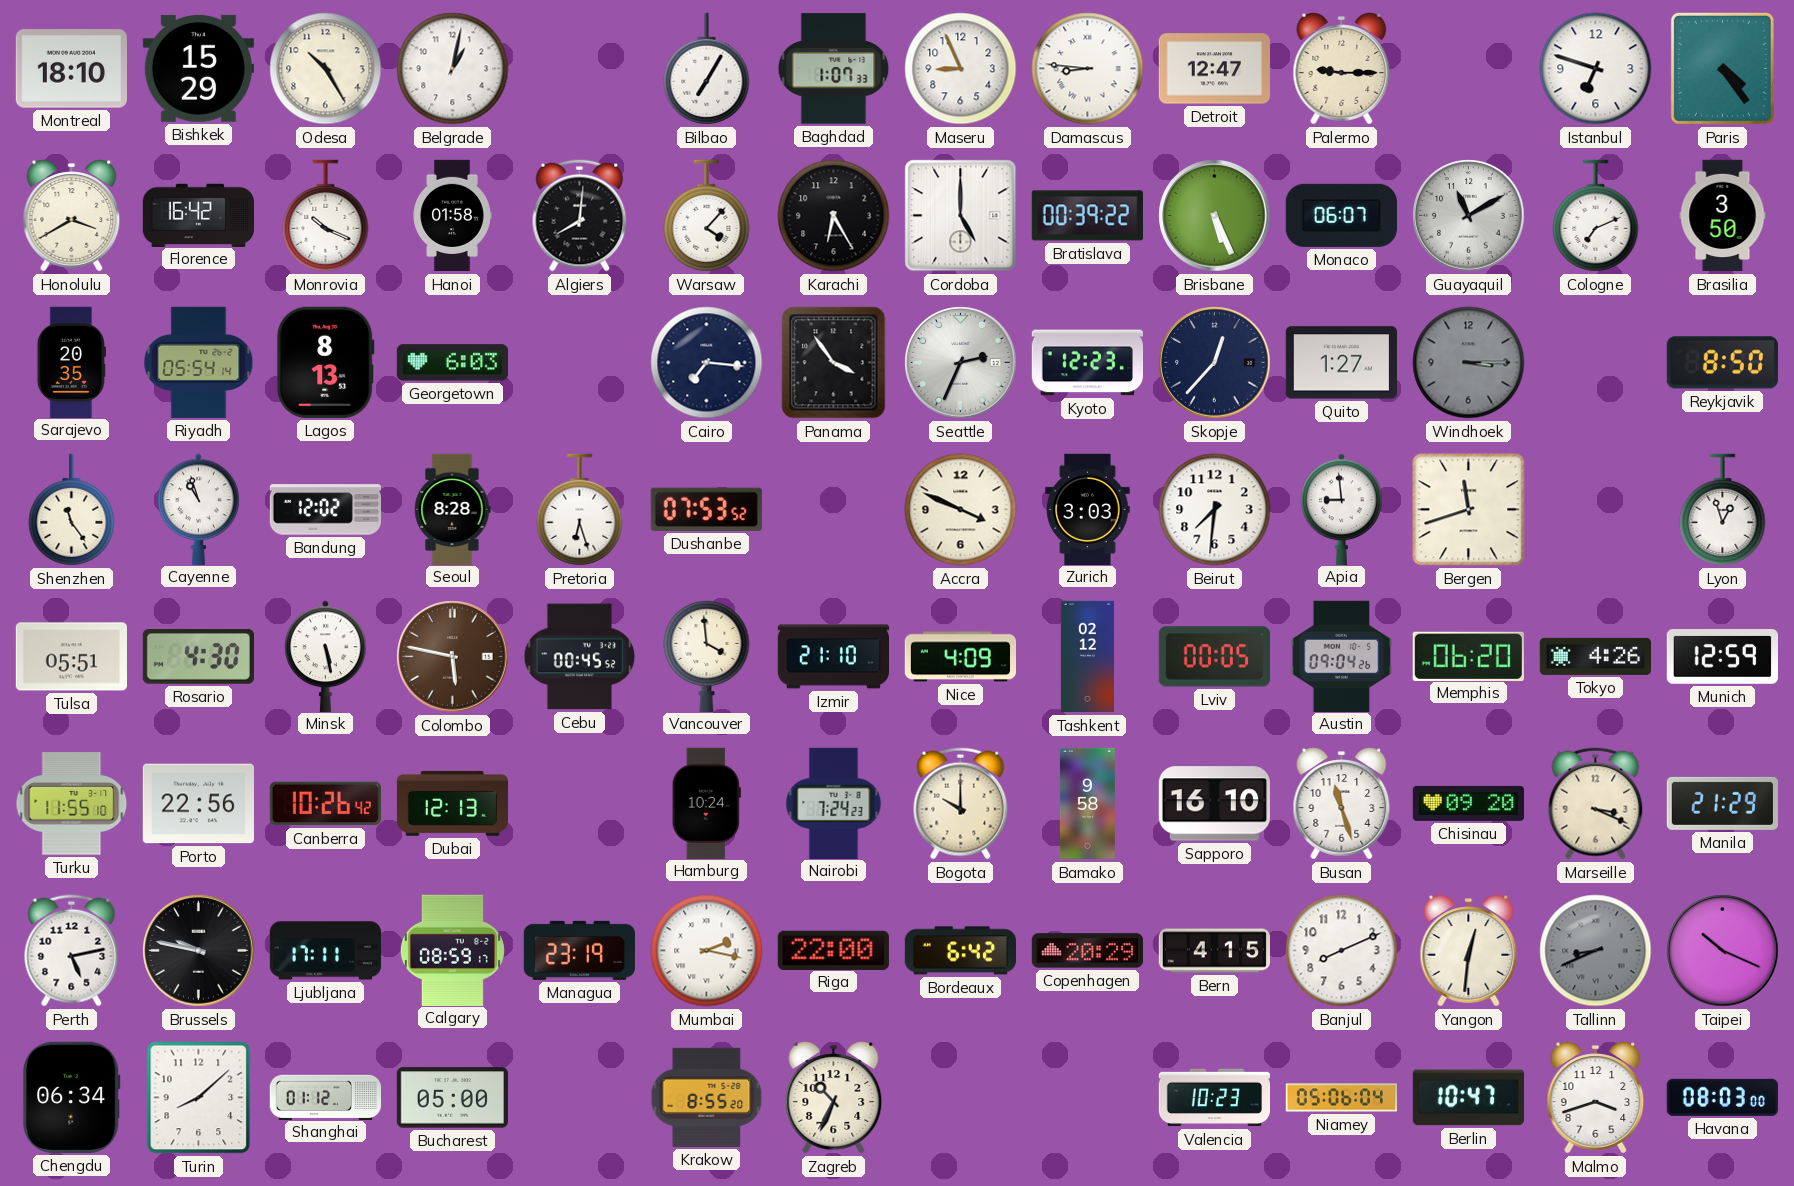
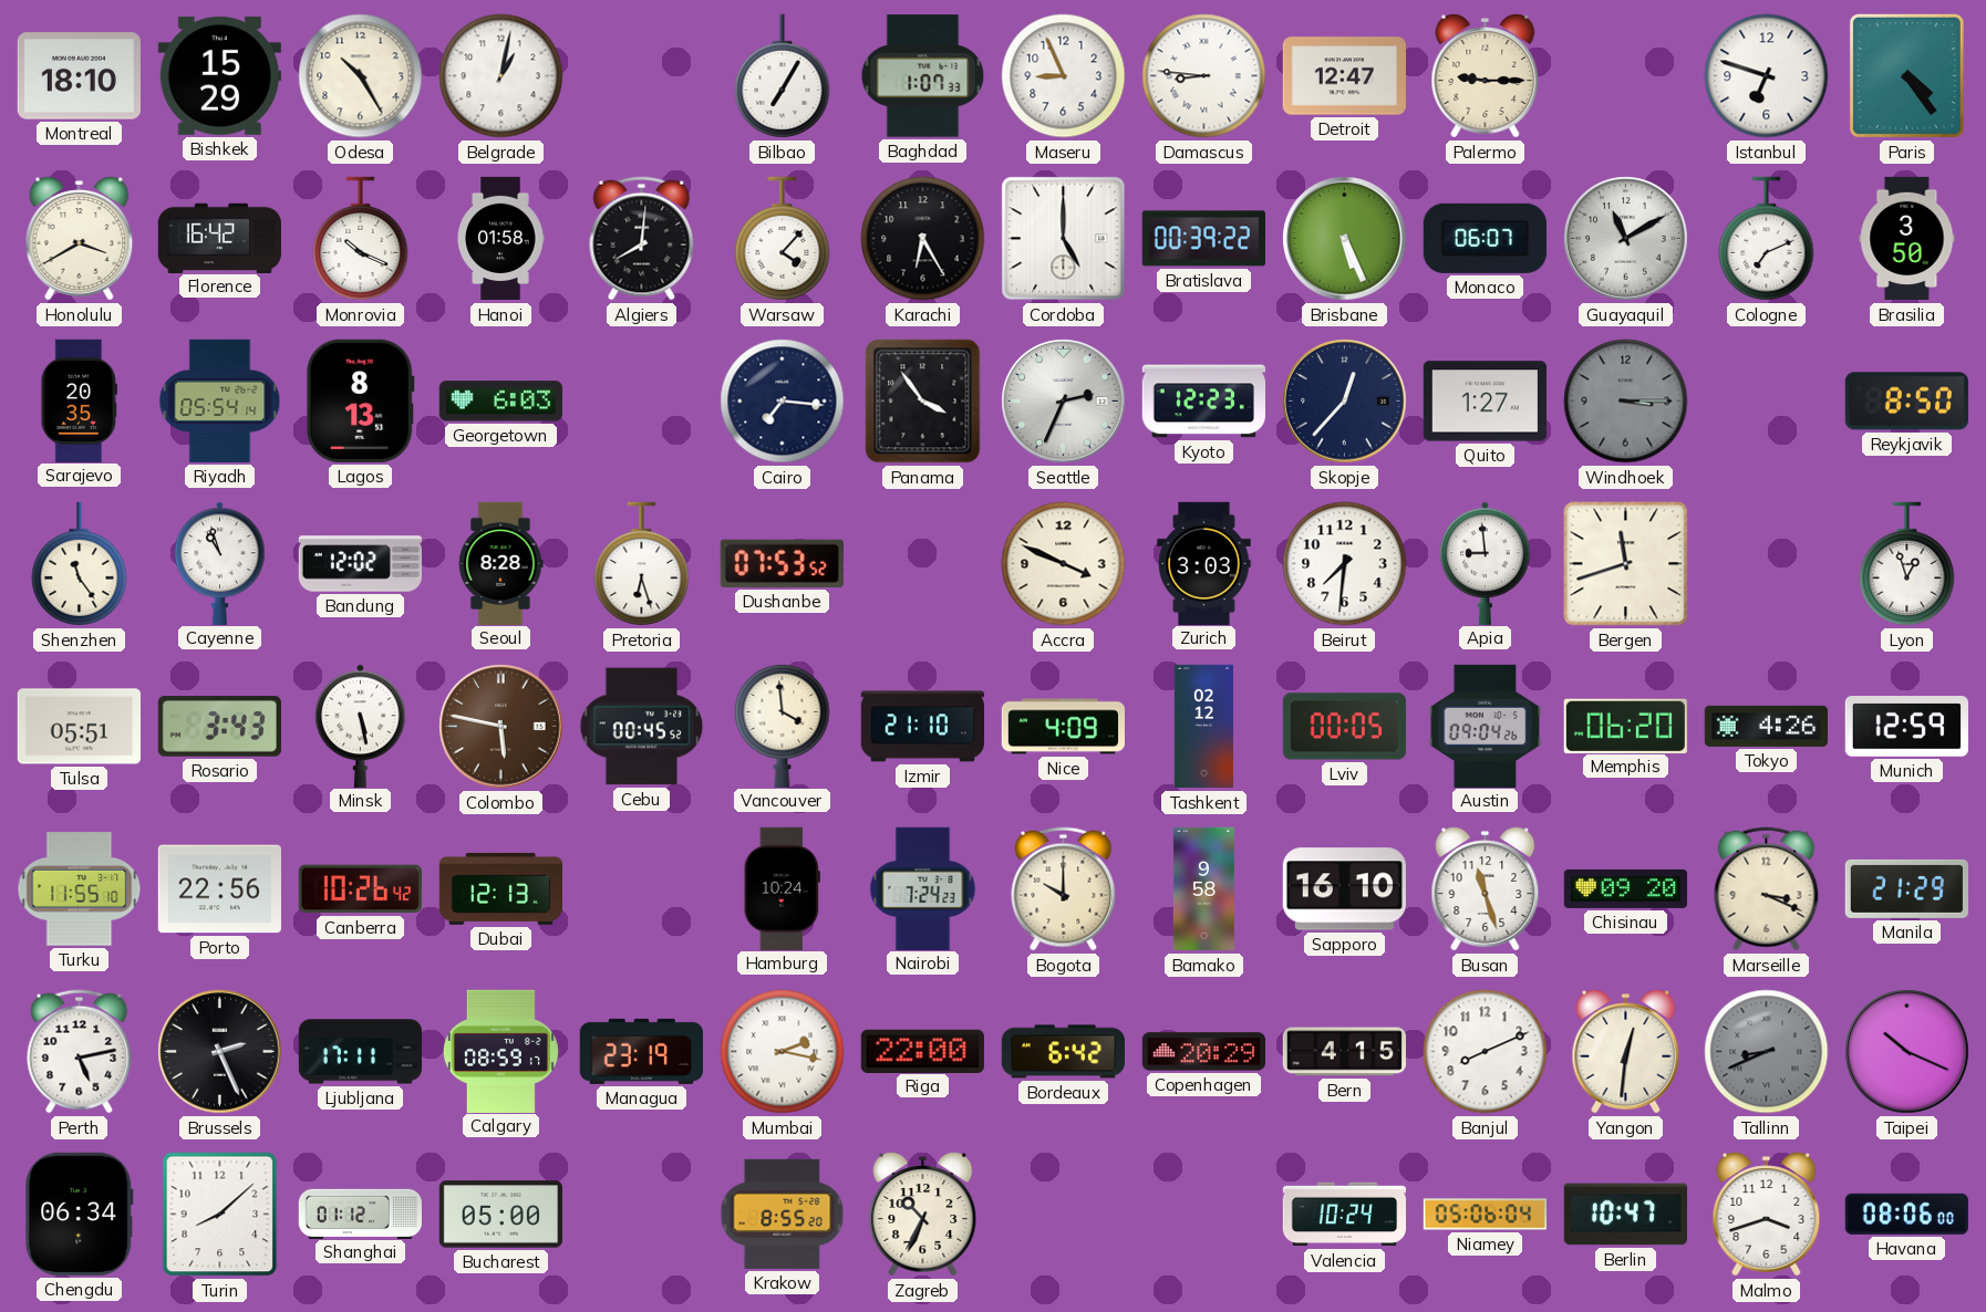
Rosario: 4:30 -> 3:43 (219, 727)
Brussels: 9:47 -> 2:26 (220, 1052)
Valencia: 10:23 -> 10:24 (1345, 1215)
Havana: 08:03 -> 08:06 (1906, 1214)
